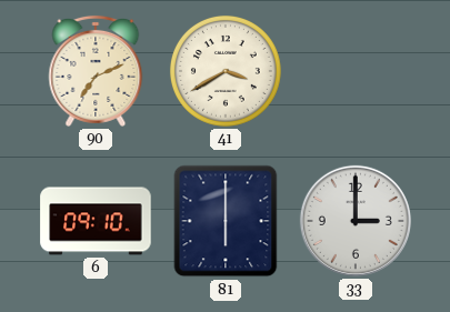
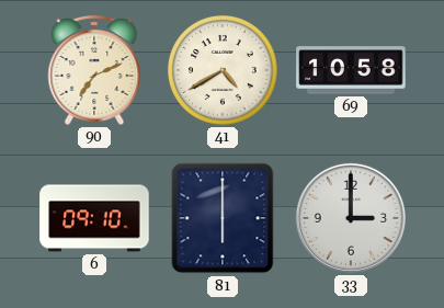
41: 3:40 -> 4:40 (223, 70)
69: none -> 10:58 (351, 70)
